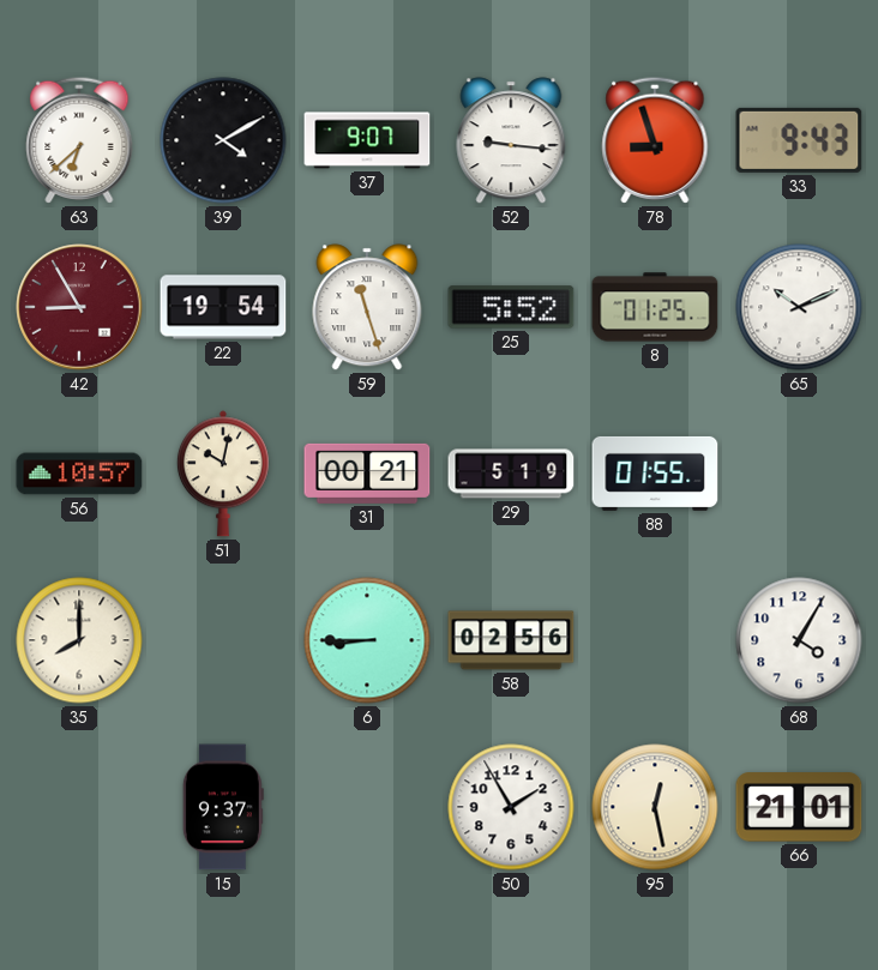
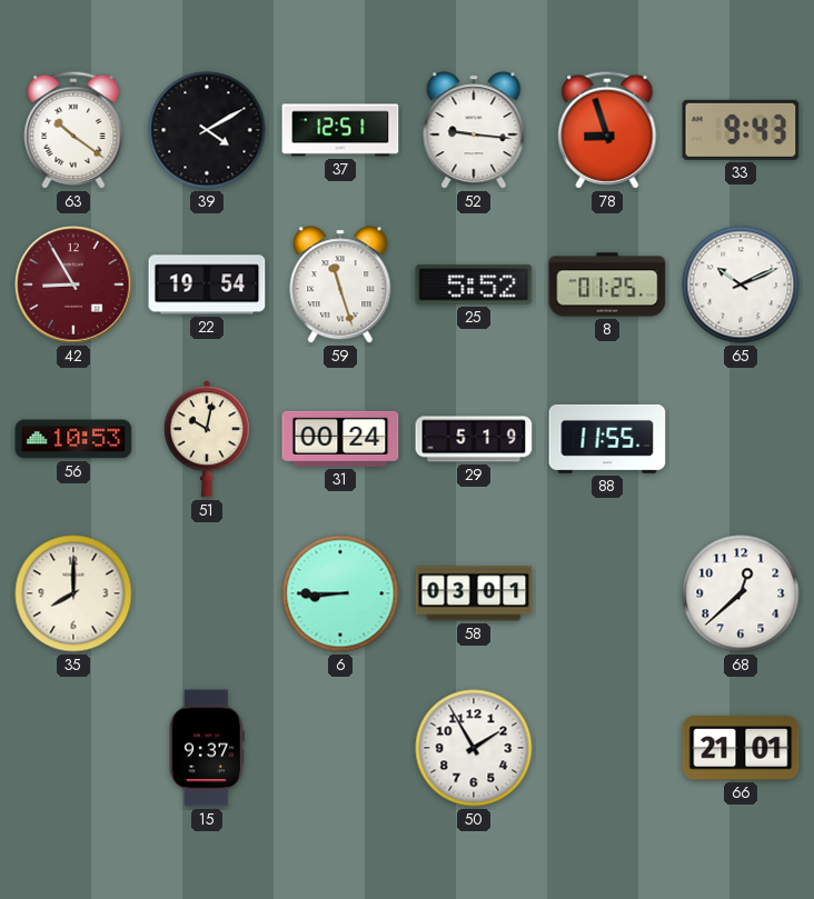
63: 6:38 -> 10:21 (73, 130)
37: 9:07 -> 12:51 (340, 130)
56: 10:57 -> 10:53 (73, 439)
31: 00:21 -> 00:24 (340, 439)
88: 01:55 -> 11:55 (607, 439)
58: 02:56 -> 03:01 (474, 593)
68: 4:05 -> 12:38 (741, 593)
95: 12:28 -> none (655, 807)
